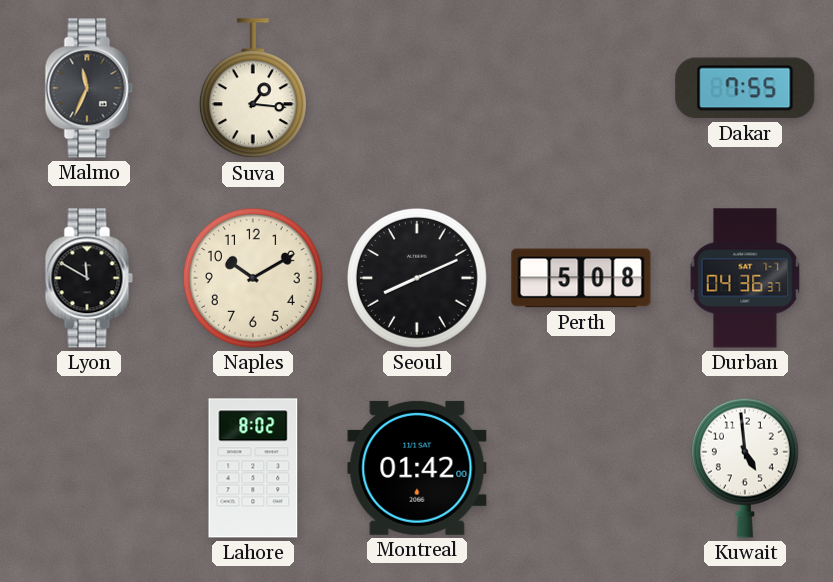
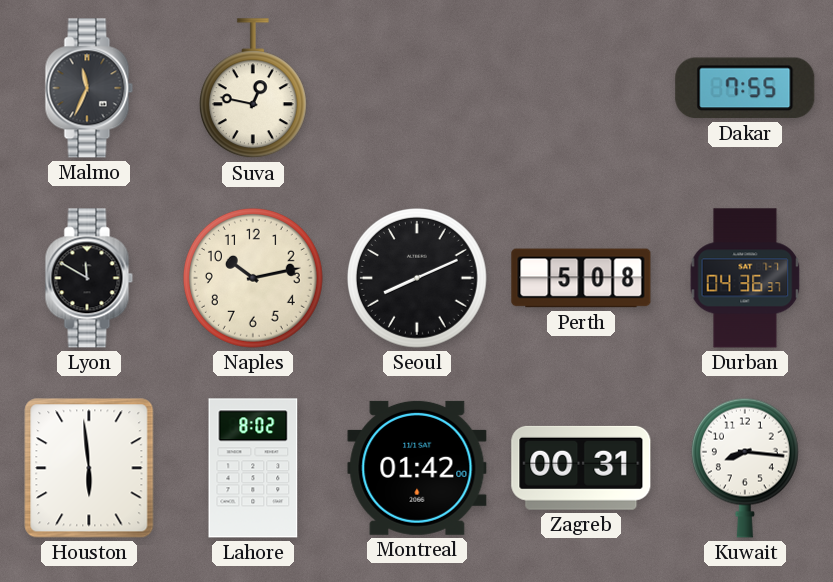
Suva: 1:16 -> 12:47 (253, 89)
Naples: 10:10 -> 10:13 (253, 278)
Houston: none -> 5:59 (89, 468)
Zagreb: none -> 00:31 (581, 468)
Kuwait: 4:59 -> 8:16 (745, 468)
